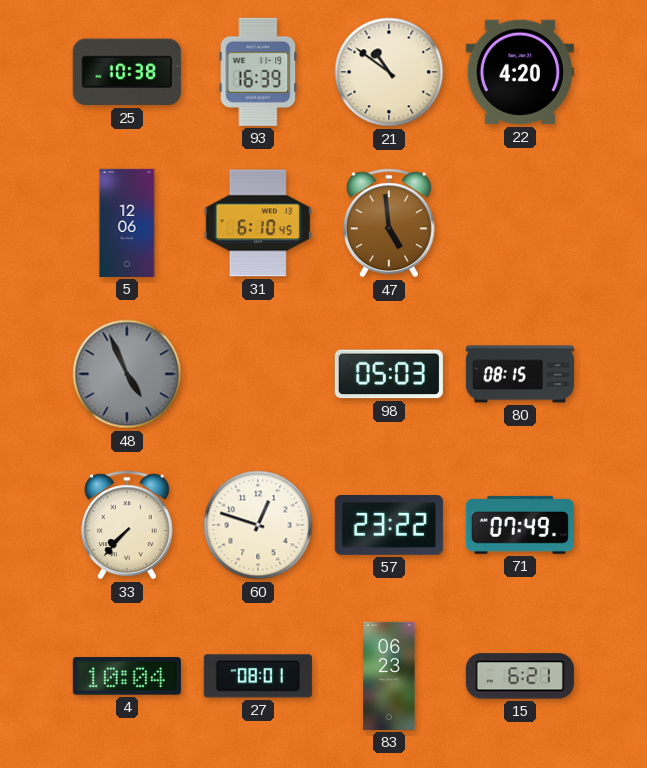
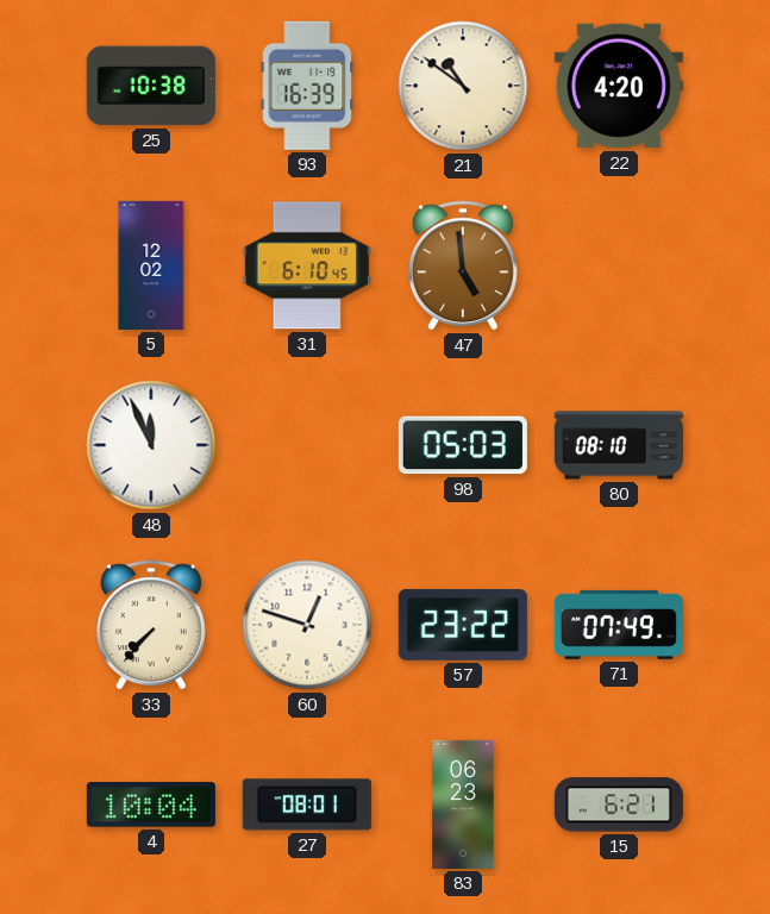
5: 12:06 -> 12:02 (151, 265)
48: 4:56 -> 11:56 (151, 445)
48 dial: grey -> white (151, 445)
80: 08:15 -> 08:10 (619, 445)
